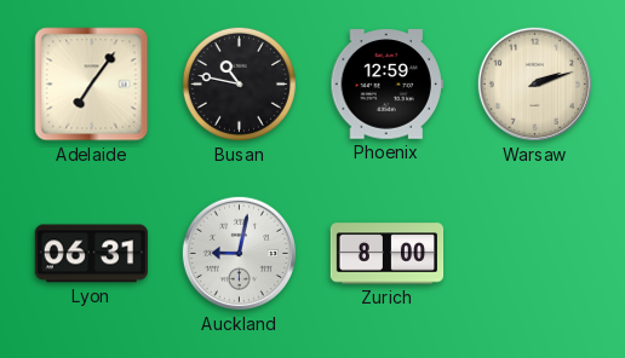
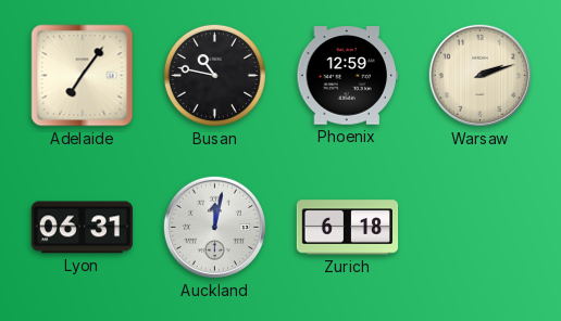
Auckland: 9:02 -> 12:02 (214, 227)
Zurich: 8:00 -> 6:18 (348, 228)
